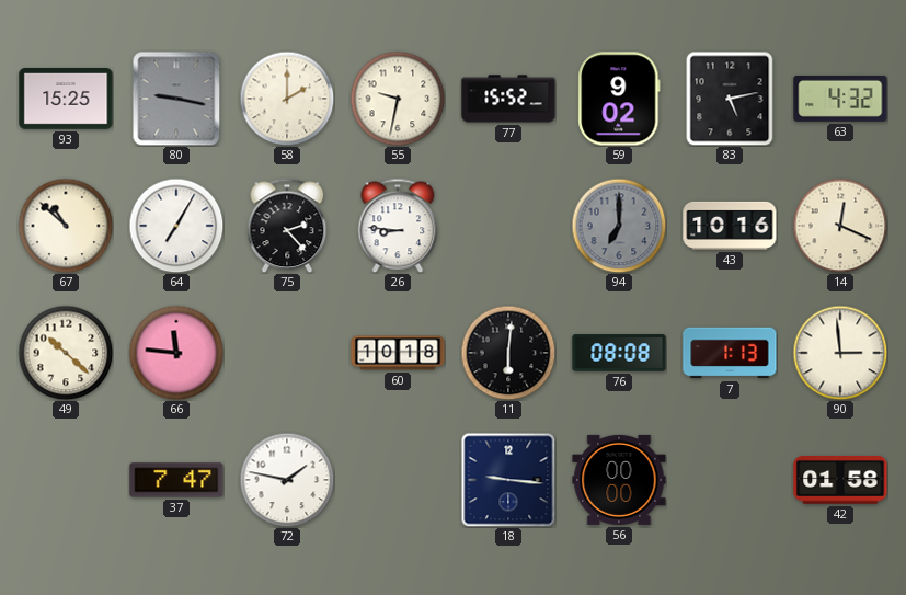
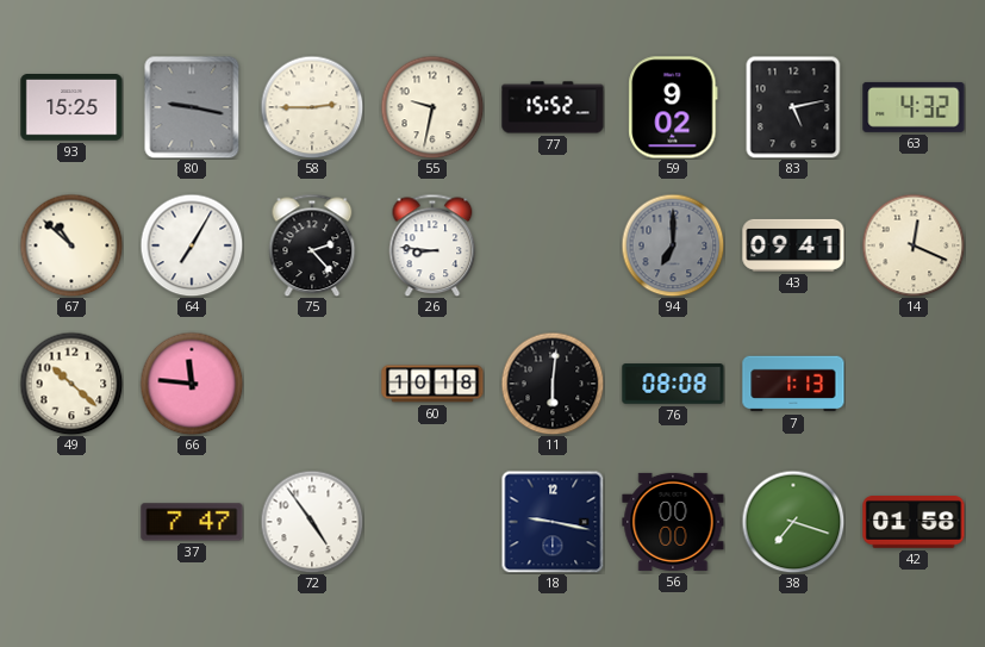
58: 2:00 -> 2:45 (312, 107)
43: 10:16 -> 09:41 (793, 245)
90: 2:59 -> none (840, 353)
72: 1:47 -> 4:54 (312, 522)
18: 9:16 -> 9:17 (553, 522)
38: none -> 7:18 (793, 522)
